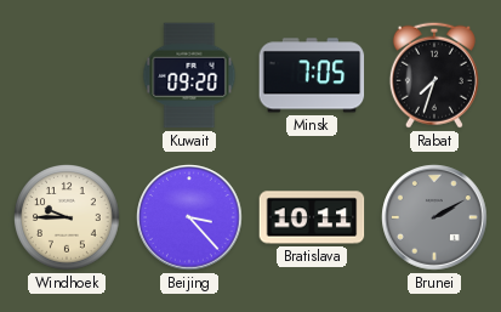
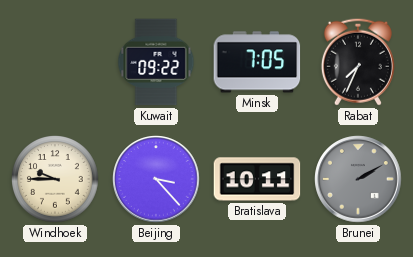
Kuwait: 09:20 -> 09:22 (156, 62)
Rabat: 7:33 -> 7:34 (358, 62)
